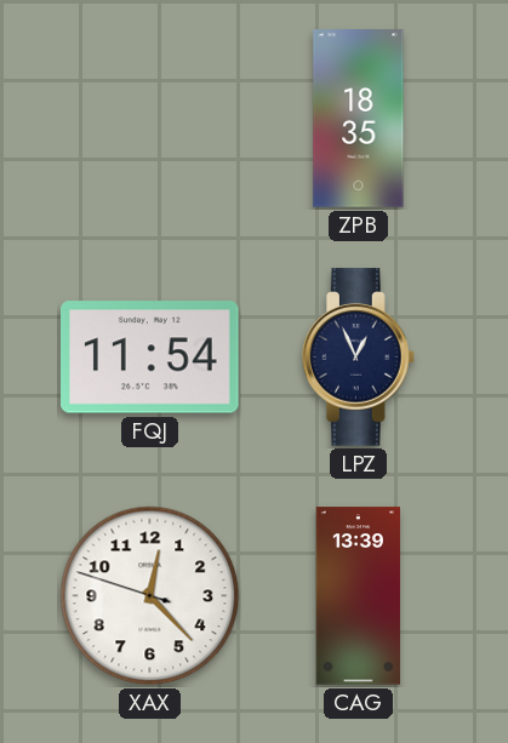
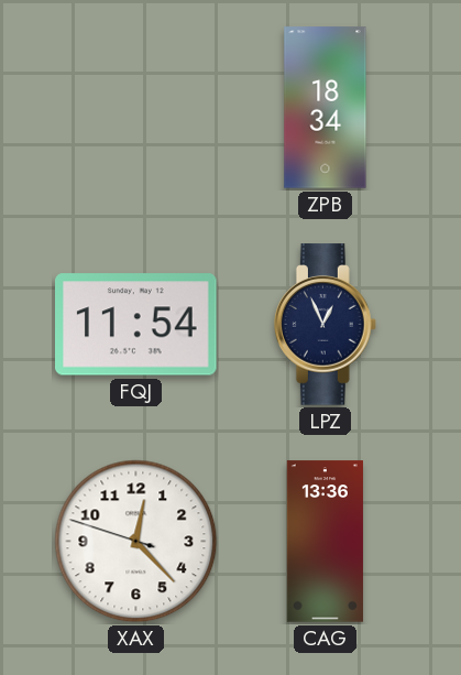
ZPB: 18:35 -> 18:34 (326, 108)
CAG: 13:39 -> 13:36 (325, 542)
